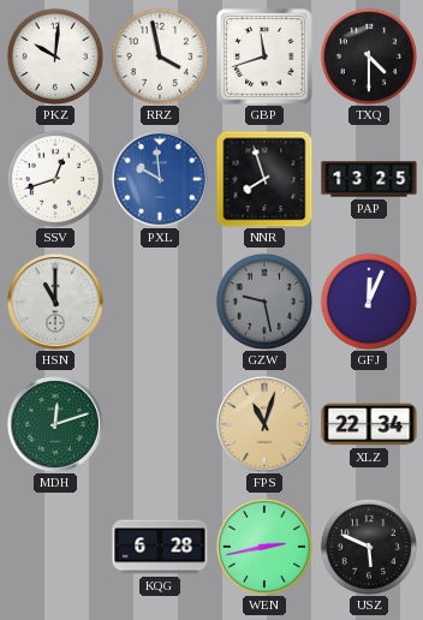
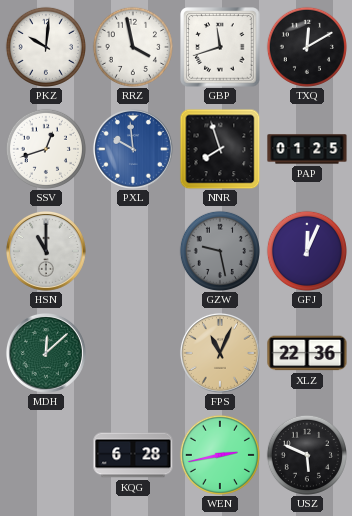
TXQ: 4:30 -> 12:10 (307, 47)
PAP: 13:25 -> 01:25 (307, 149)
MDH: 12:12 -> 12:08 (46, 353)
FPS: 11:03 -> 11:04 (220, 353)
XLZ: 22:34 -> 22:36 (307, 353)
